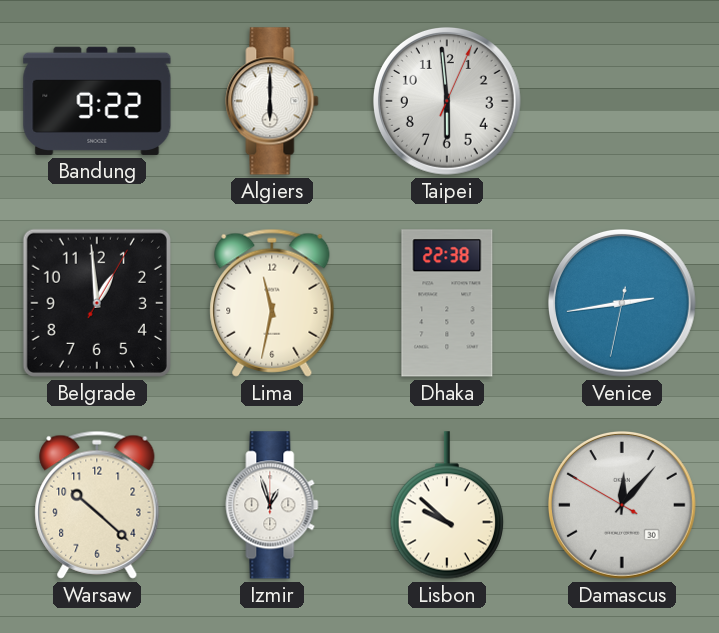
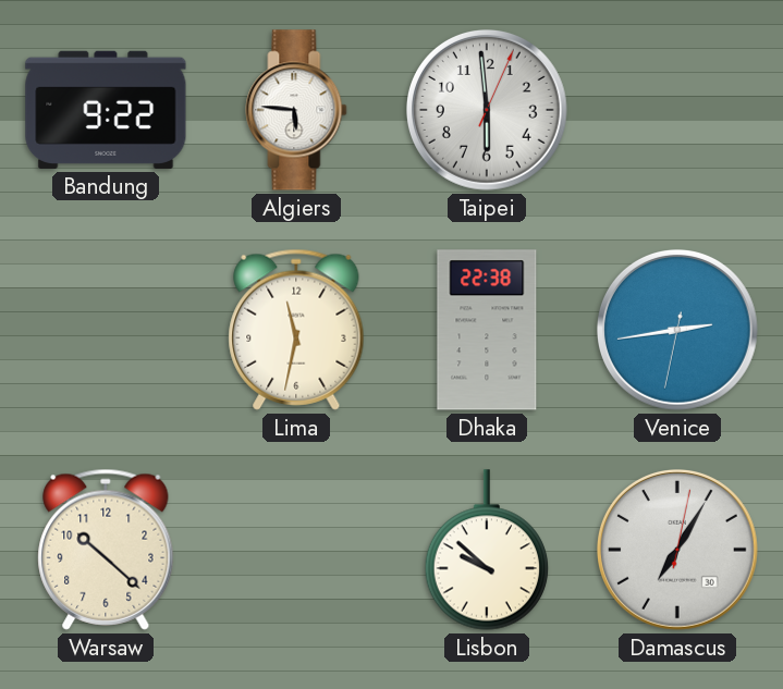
Algiers: 6:00 -> 5:46 (296, 110)
Belgrade: 12:59 -> none (97, 303)
Izmir: 12:57 -> none (272, 505)
Damascus: 12:06 -> 7:05 (678, 551)
